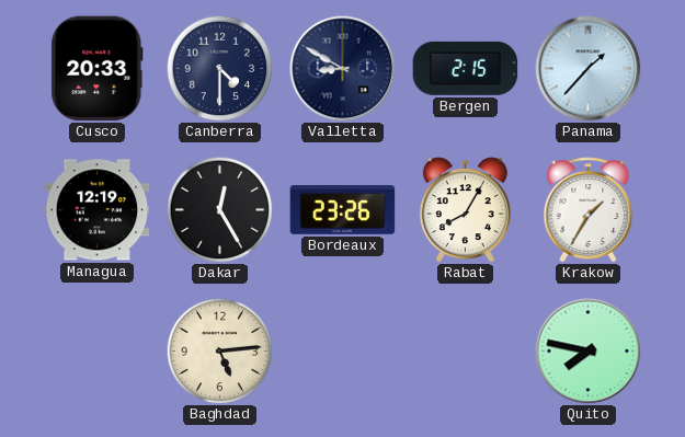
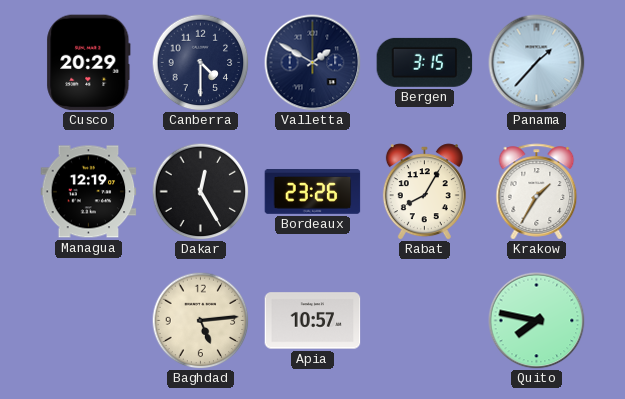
Cusco: 20:33 -> 20:29 (89, 63)
Valletta: 8:50 -> 1:50 (313, 63)
Bergen: 2:15 -> 3:15 (425, 62)
Apia: none -> 10:57 (313, 321)
